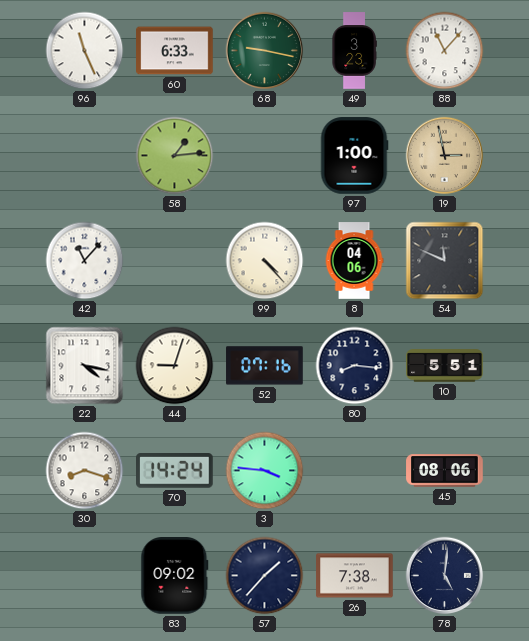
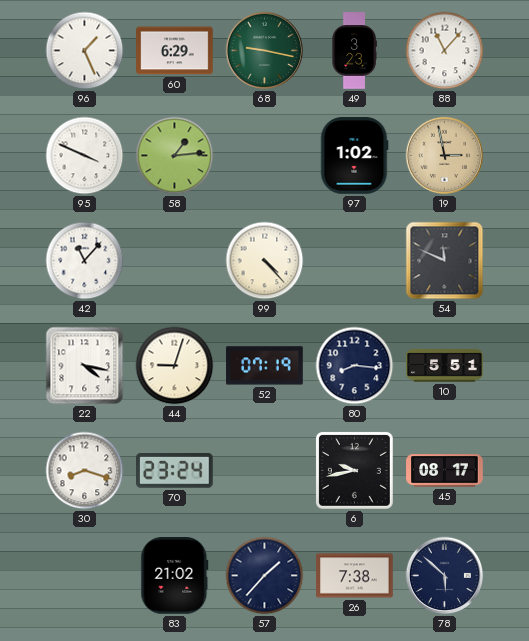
96: 11:26 -> 1:26 (85, 51)
60: 6:33 -> 6:29 (175, 51)
95: none -> 3:49 (85, 156)
97: 1:00 -> 1:02 (354, 156)
8: 04:06 -> none (354, 261)
52: 07:16 -> 07:19 (265, 366)
70: 14:24 -> 23:24 (175, 471)
3: 3:46 -> none (265, 471)
6: none -> 9:43 (354, 470)
45: 08:06 -> 08:17 (445, 471)
83: 09:02 -> 21:02 (175, 576)
78: 5:01 -> 5:52 (445, 576)
